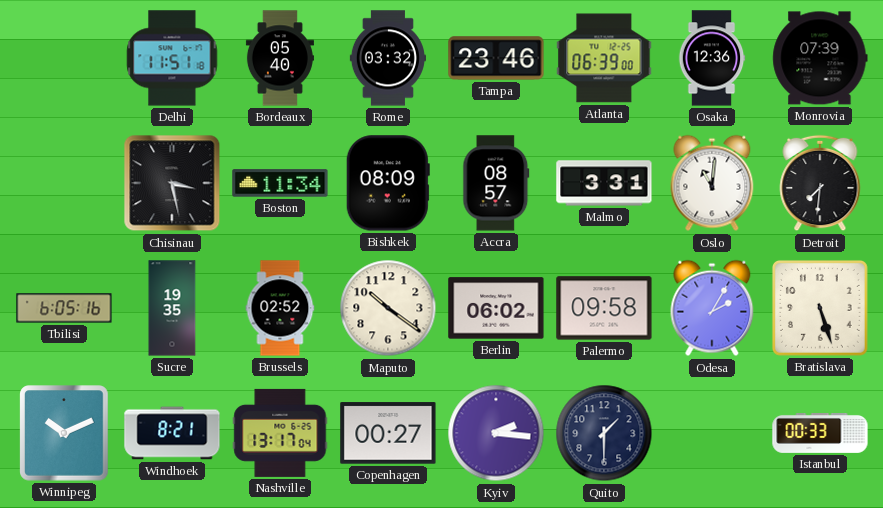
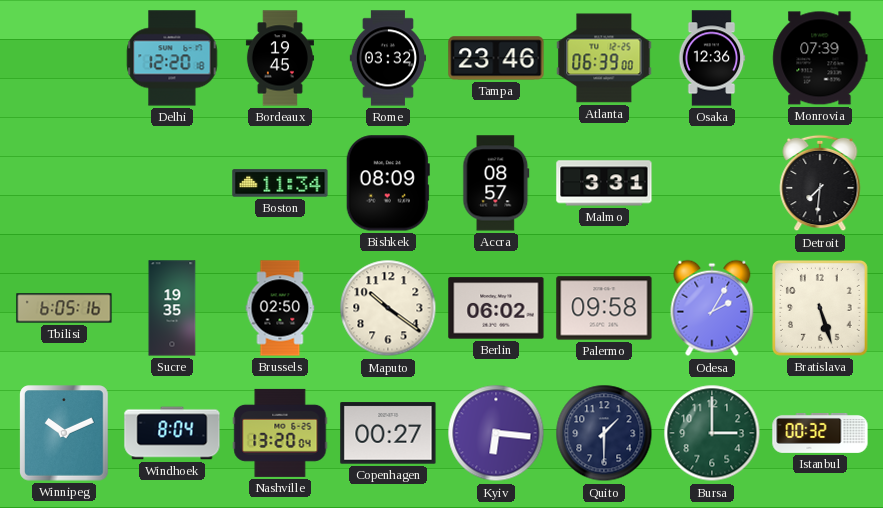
Delhi: 11:51 -> 12:20 (172, 58)
Bordeaux: 05:40 -> 19:45 (280, 58)
Chisinau: 3:28 -> none (172, 183)
Oslo: 11:01 -> none (712, 183)
Brussels: 02:52 -> 02:50 (280, 308)
Windhoek: 8:21 -> 8:04 (172, 433)
Nashville: 13:17 -> 13:20 (280, 433)
Kyiv: 2:16 -> 6:16 (496, 433)
Bursa: none -> 3:00 (712, 433)
Istanbul: 00:33 -> 00:32 (820, 434)
